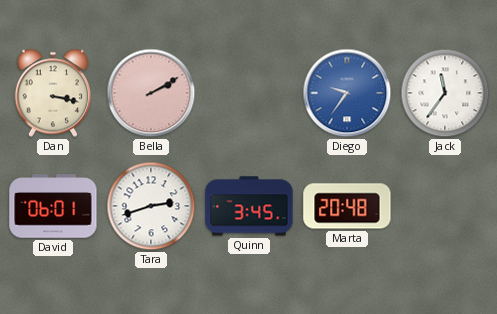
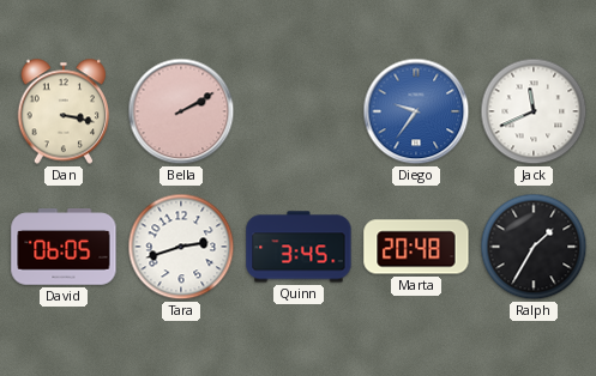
Jack: 11:36 -> 11:41 (534, 111)
David: 06:01 -> 06:05 (64, 247)
Ralph: none -> 1:35 (534, 247)
